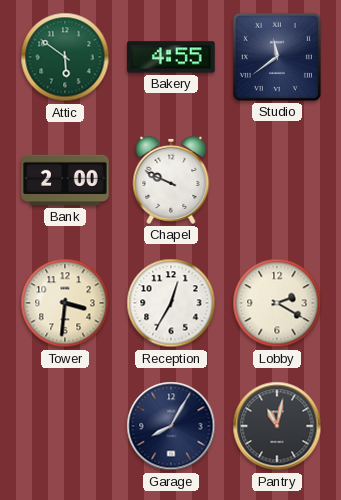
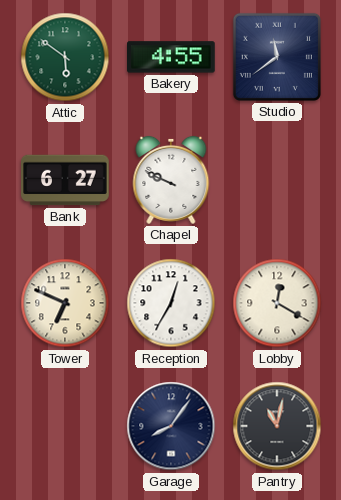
Bank: 2:00 -> 6:27 (65, 180)
Tower: 3:31 -> 6:49 (65, 303)
Lobby: 2:20 -> 12:20 (277, 303)
Garage: 8:05 -> 8:06 (171, 426)
